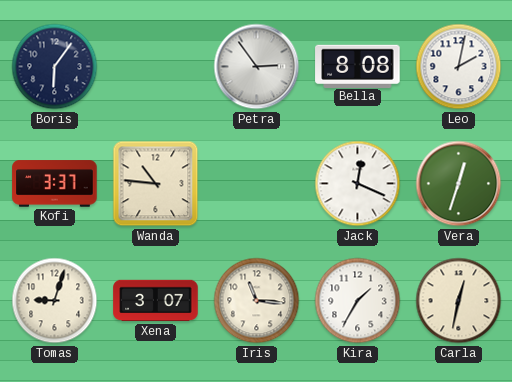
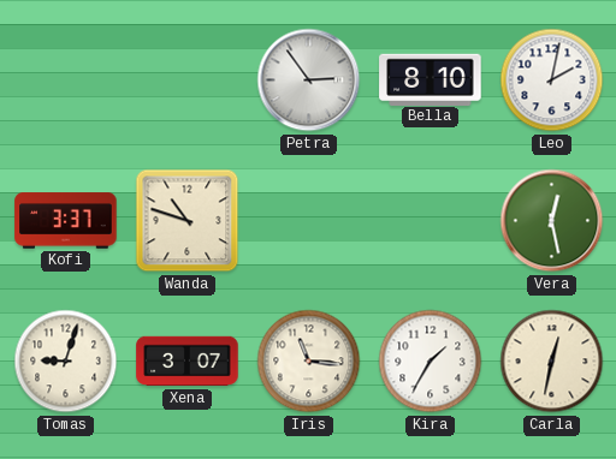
Boris: 6:06 -> none (55, 67)
Bella: 8:08 -> 8:10 (431, 79)
Wanda: 10:46 -> 10:48 (188, 221)
Jack: 12:19 -> none (358, 184)
Vera: 12:33 -> 12:28 (552, 221)
